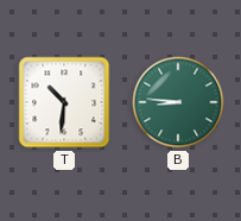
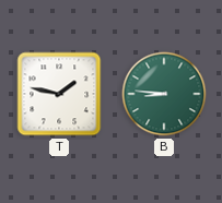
T: 10:31 -> 1:47 (59, 94)
